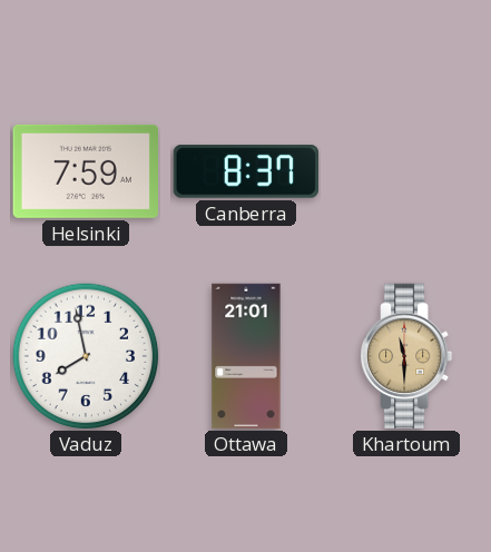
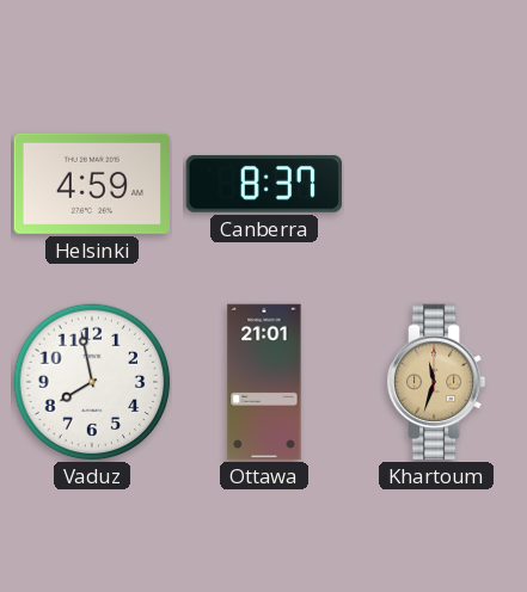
Helsinki: 7:59 -> 4:59 (91, 184)
Khartoum: 11:30 -> 11:33 (437, 382)
